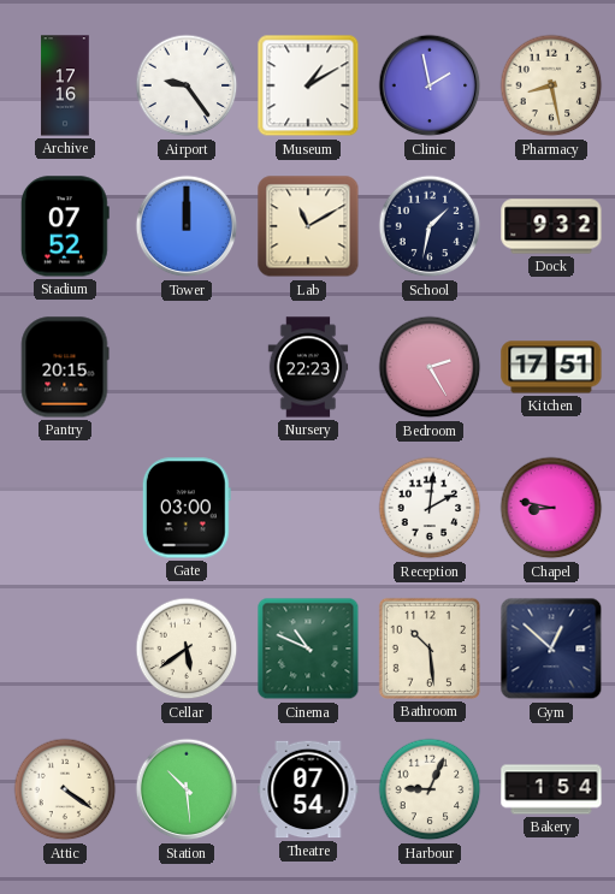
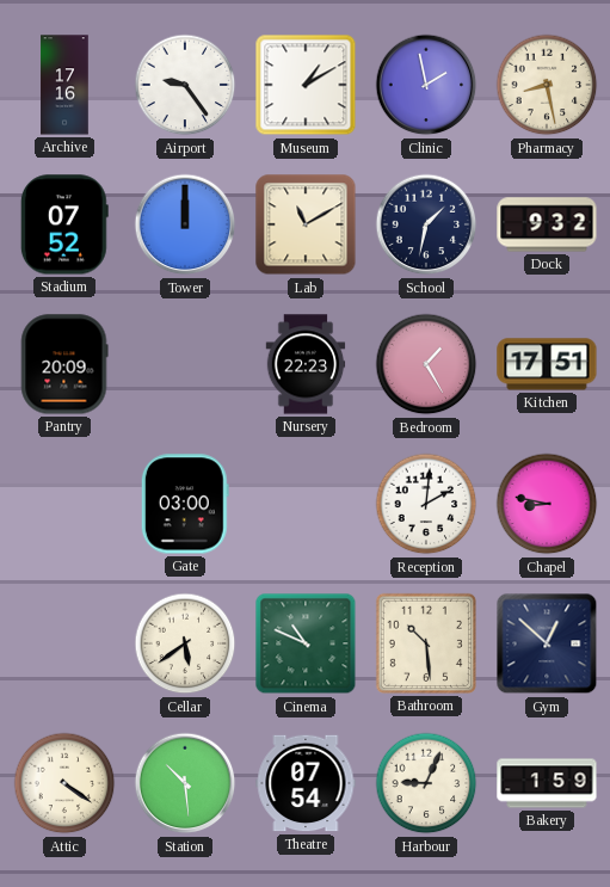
Pantry: 20:15 -> 20:09 (64, 364)
Bedroom: 2:25 -> 1:25 (426, 364)
Bakery: 1:54 -> 1:59 (547, 783)
